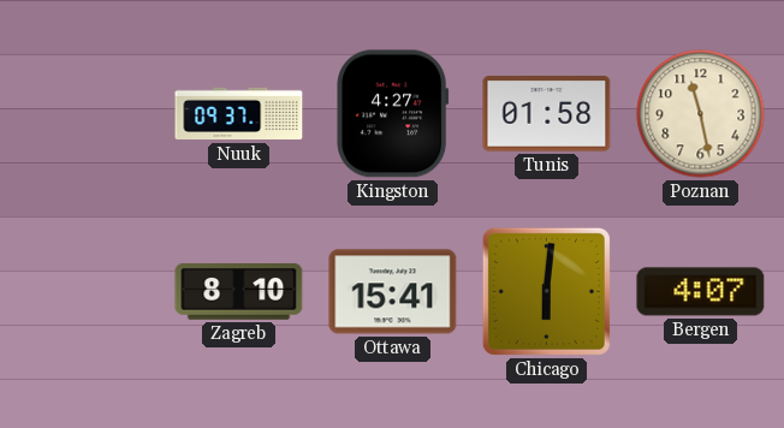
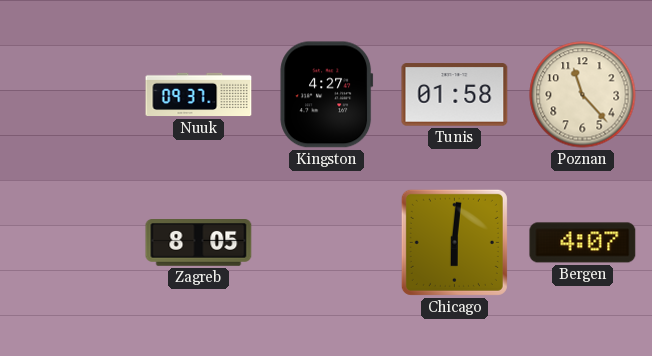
Poznan: 11:28 -> 11:23 (583, 95)
Zagreb: 8:10 -> 8:05 (199, 243)
Ottawa: 15:41 -> none (393, 292)
